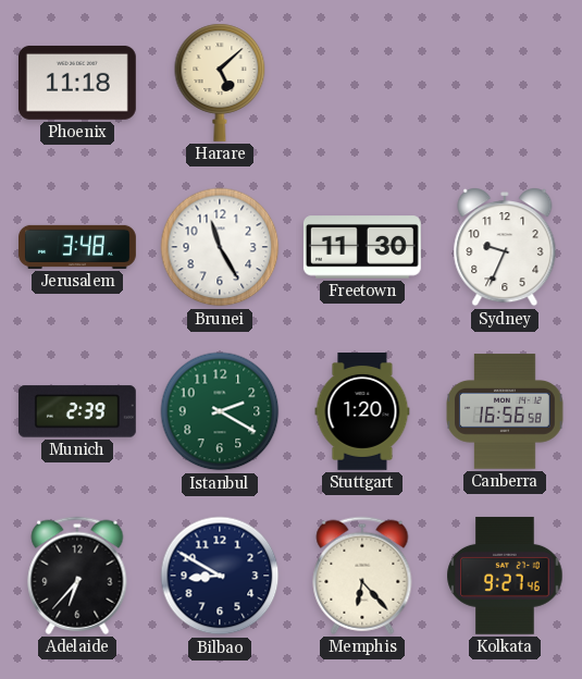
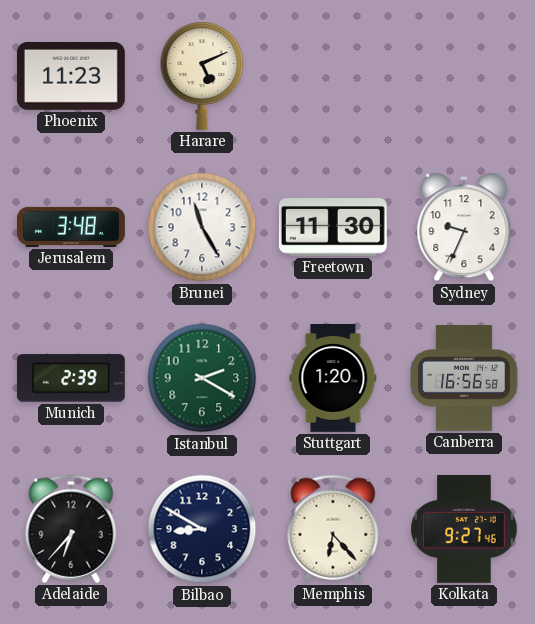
Phoenix: 11:18 -> 11:23 (71, 76)
Harare: 5:08 -> 5:11 (202, 76)
